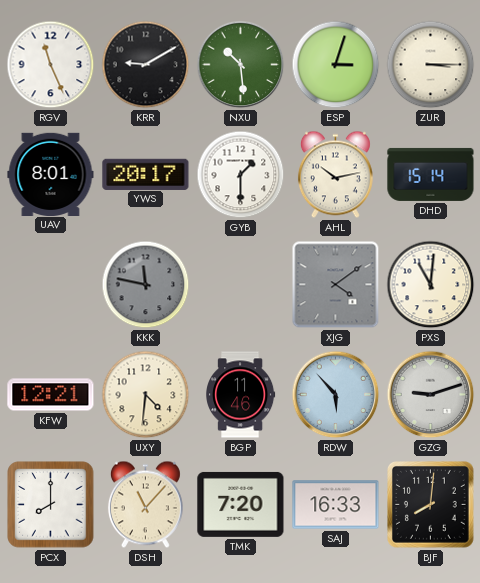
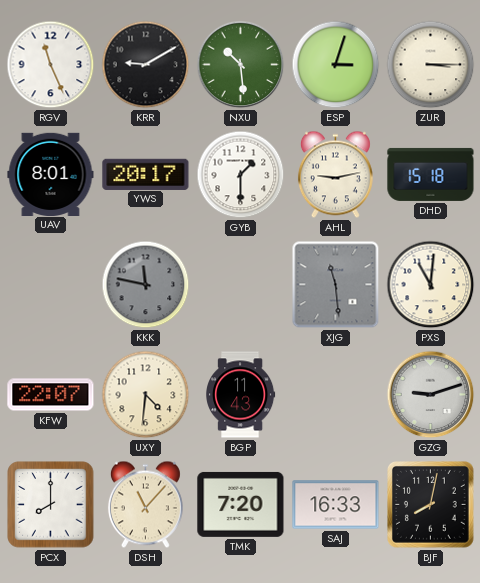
AHL: 10:13 -> 9:13 (335, 175)
DHD: 15:14 -> 15:18 (431, 174)
XJG: 4:09 -> 11:29 (336, 285)
KFW: 12:21 -> 22:07 (51, 395)
BGP: 11:46 -> 11:43 (241, 395)
RDW: 5:53 -> none (336, 395)
BJF: 8:01 -> 8:02 (431, 505)
